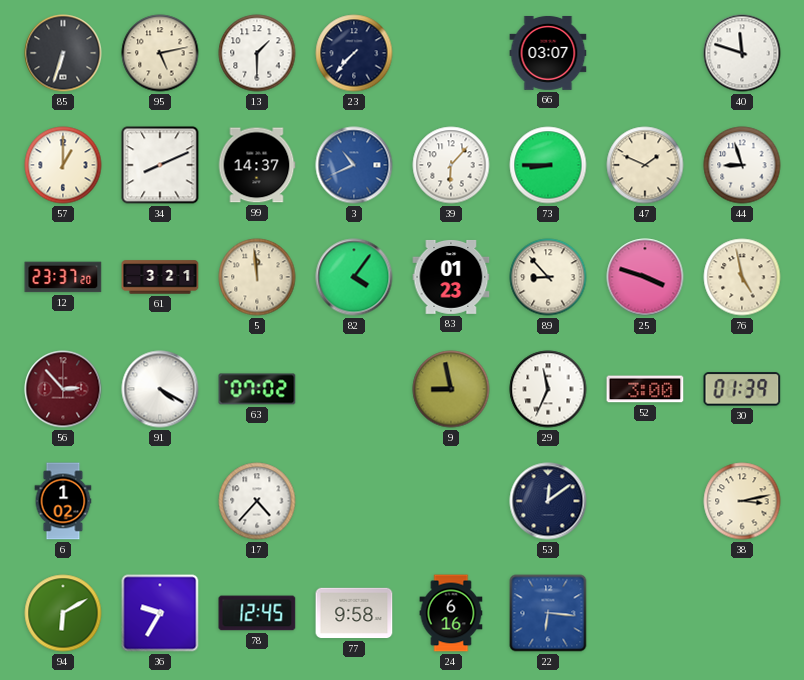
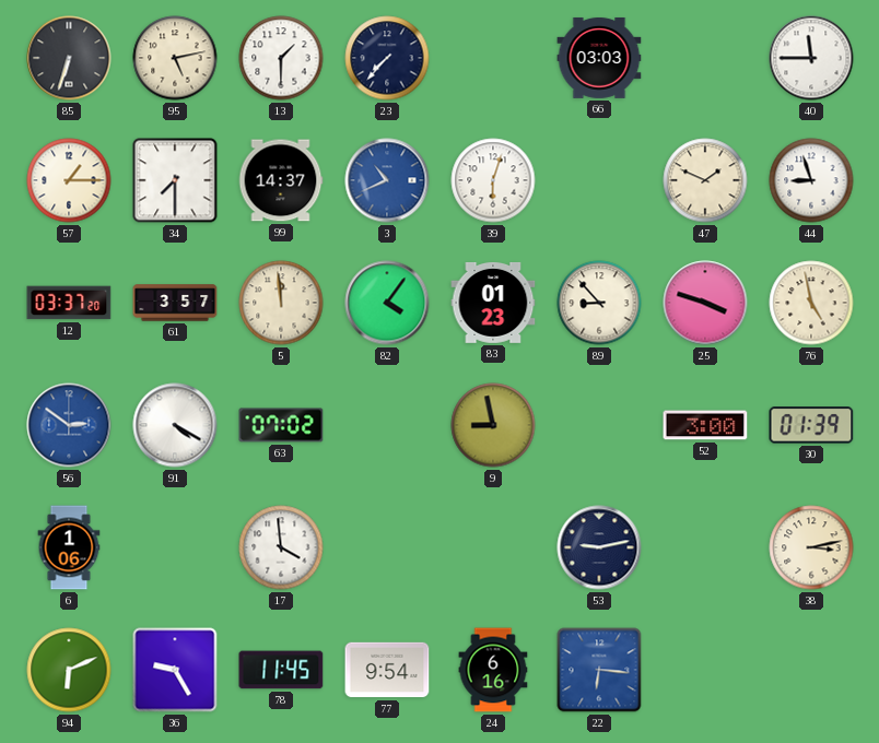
66: 03:07 -> 03:03 (599, 58)
40: 11:48 -> 11:45 (811, 58)
57: 1:00 -> 1:15 (69, 180)
34: 8:11 -> 7:30 (175, 180)
39: 6:07 -> 6:03 (493, 180)
73: 8:45 -> none (548, 165)
12: 23:37 -> 03:37 (69, 303)
61: 3:21 -> 3:57 (175, 303)
56: 2:53 -> 2:51 (69, 425)
56 dial: burgundy -> blue (69, 425)
29: 11:34 -> none (548, 389)
6: 1:02 -> 1:06 (69, 547)
17: 4:37 -> 3:59 (281, 547)
53: 12:09 -> 9:13 (599, 547)
94: 6:10 -> 6:11 (69, 670)
36: 9:35 -> 9:25 (175, 670)
78: 12:45 -> 11:45 (281, 670)
77: 9:58 -> 9:54 (387, 670)
